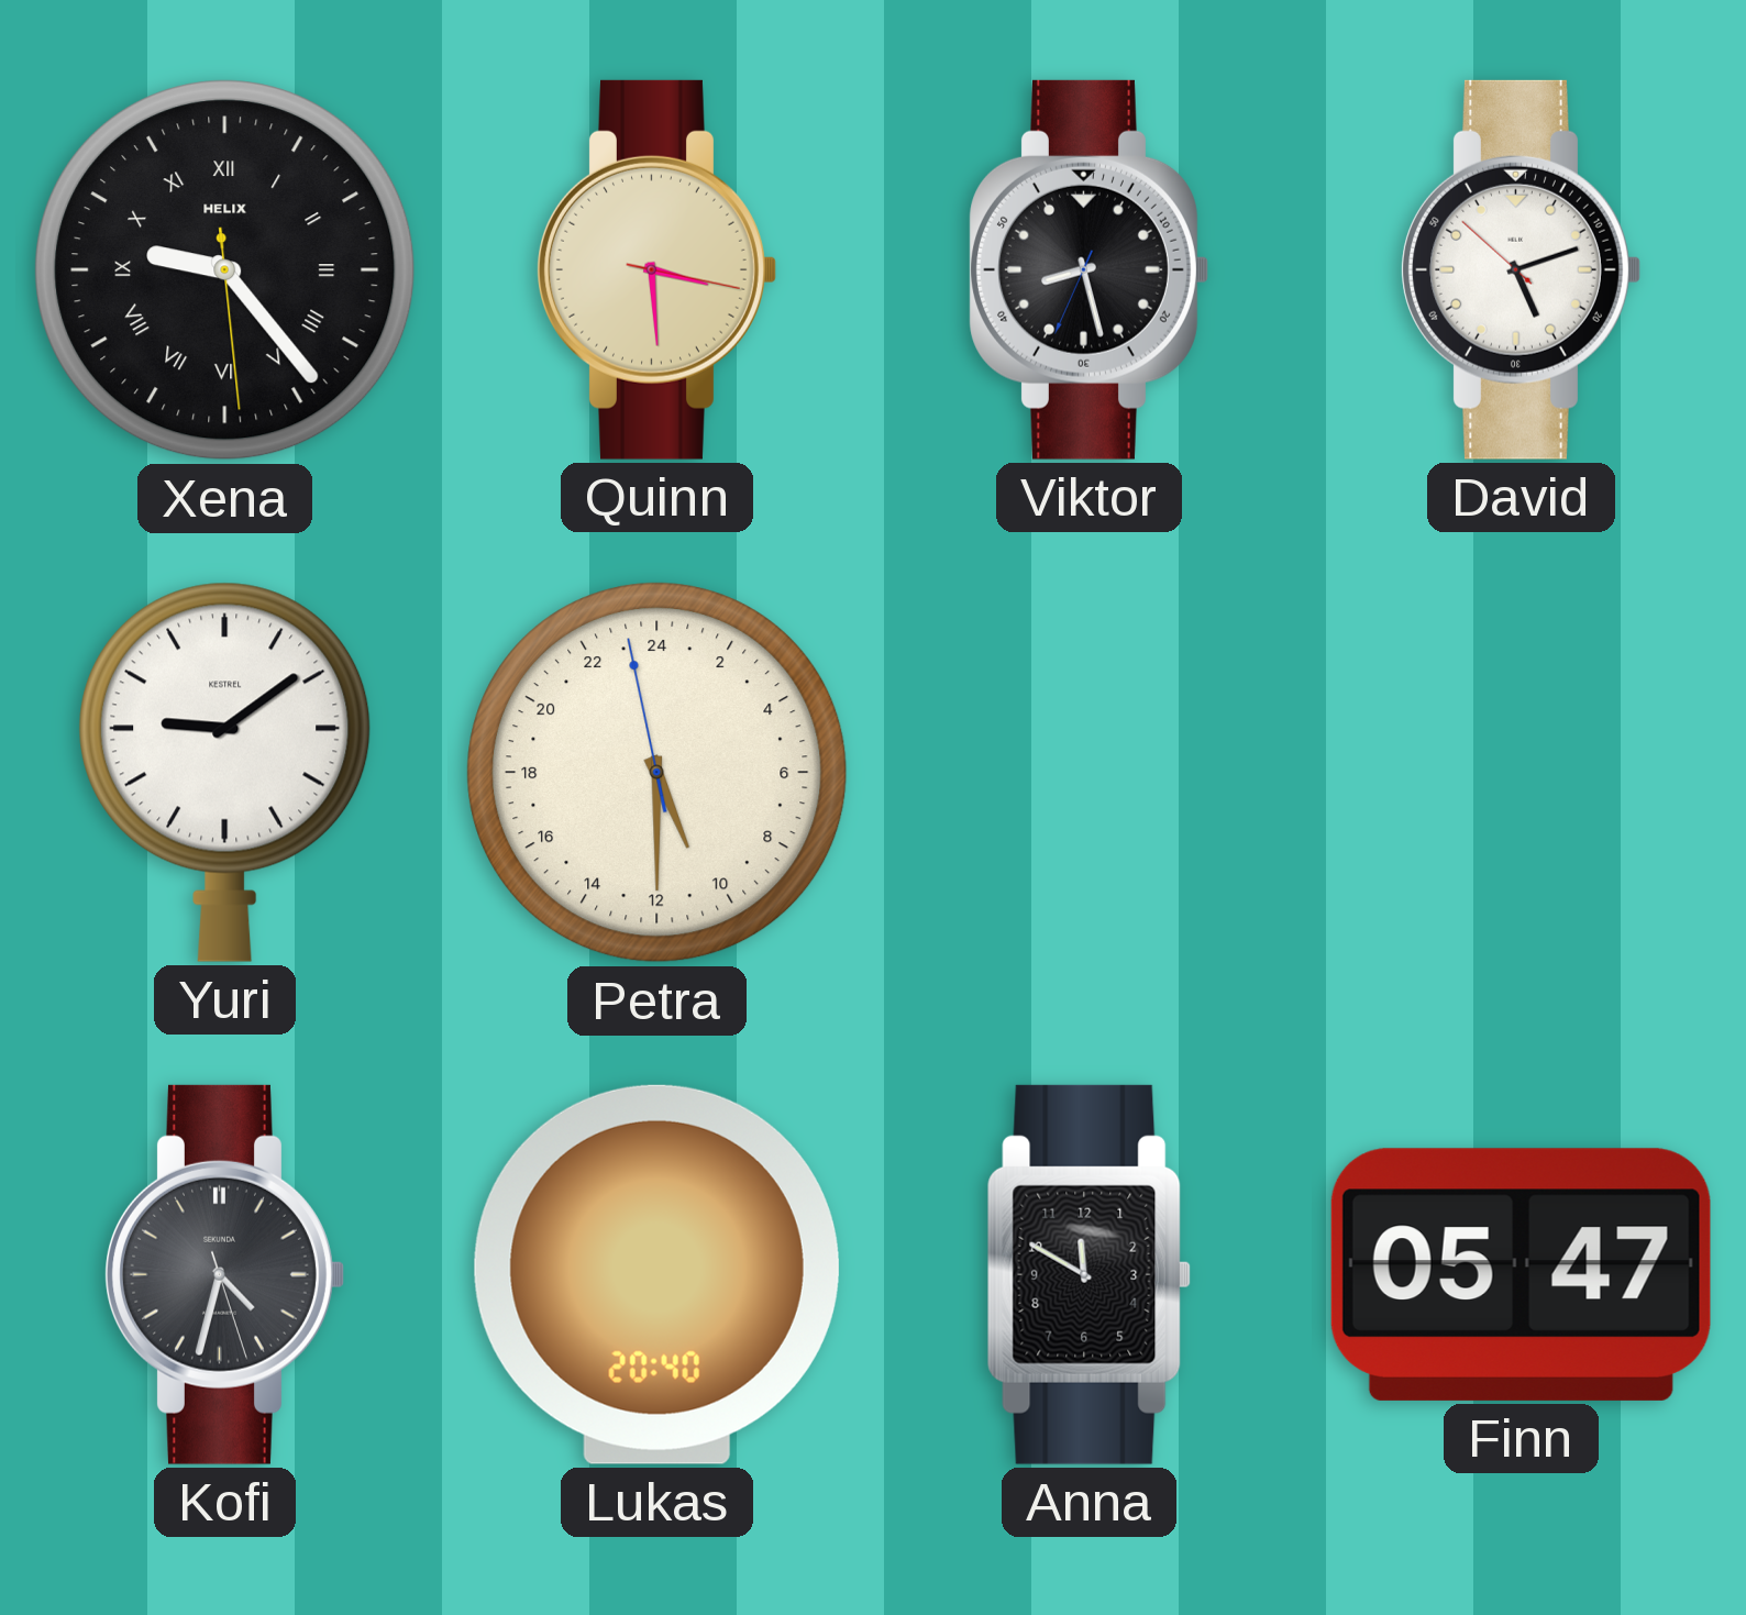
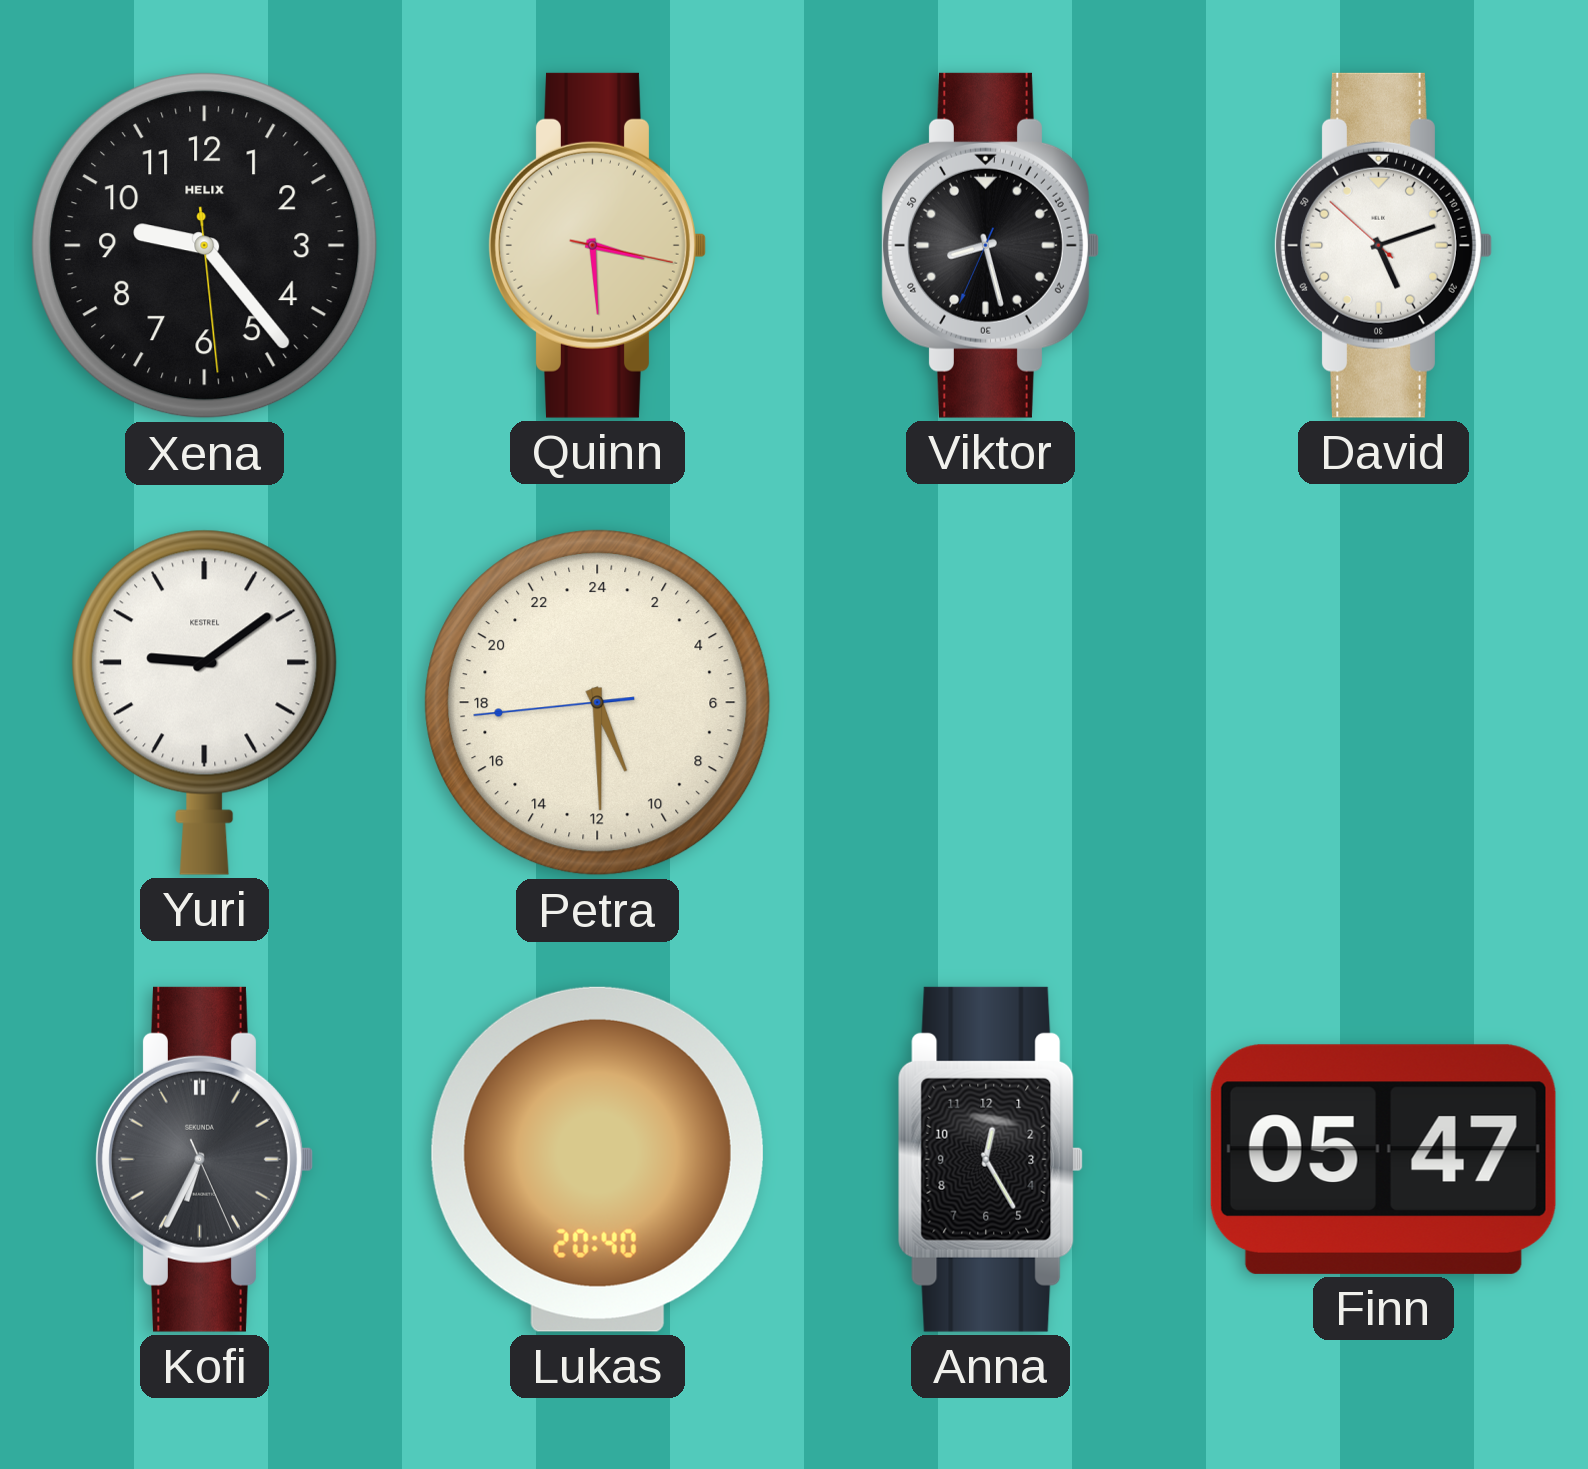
Xena numerals: Roman -> Arabic (205, 246)
Petra: 10:29:58 -> 10:29:44 (598, 703)
Kofi: 4:32 -> 6:34 (204, 1159)
Anna: 11:50 -> 12:25 (990, 1159)
